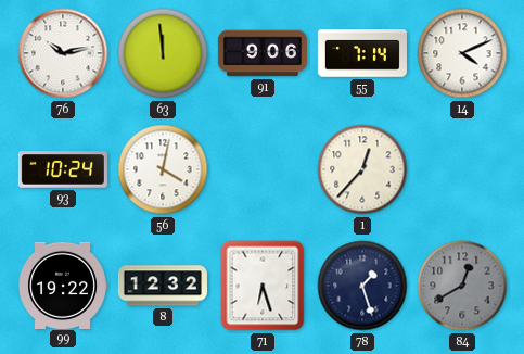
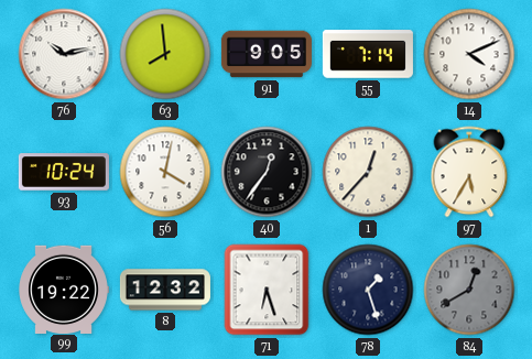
63: 11:59 -> 7:59 (165, 54)
91: 9:06 -> 9:05 (267, 54)
40: none -> 12:36 (267, 172)
97: none -> 5:35 (469, 172)
